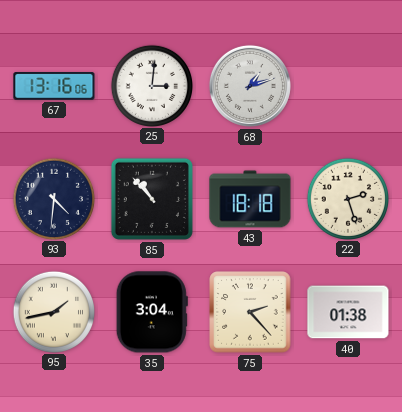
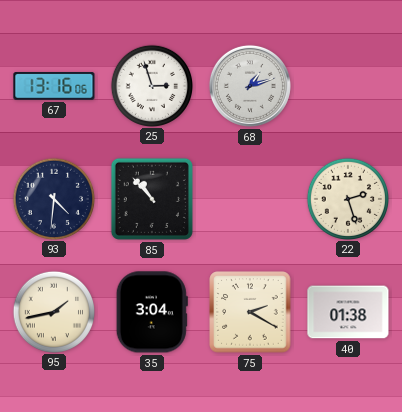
25: 3:01 -> 2:57 (151, 85)
43: 18:18 -> none (250, 199)
75: 2:23 -> 2:20 (250, 312)
